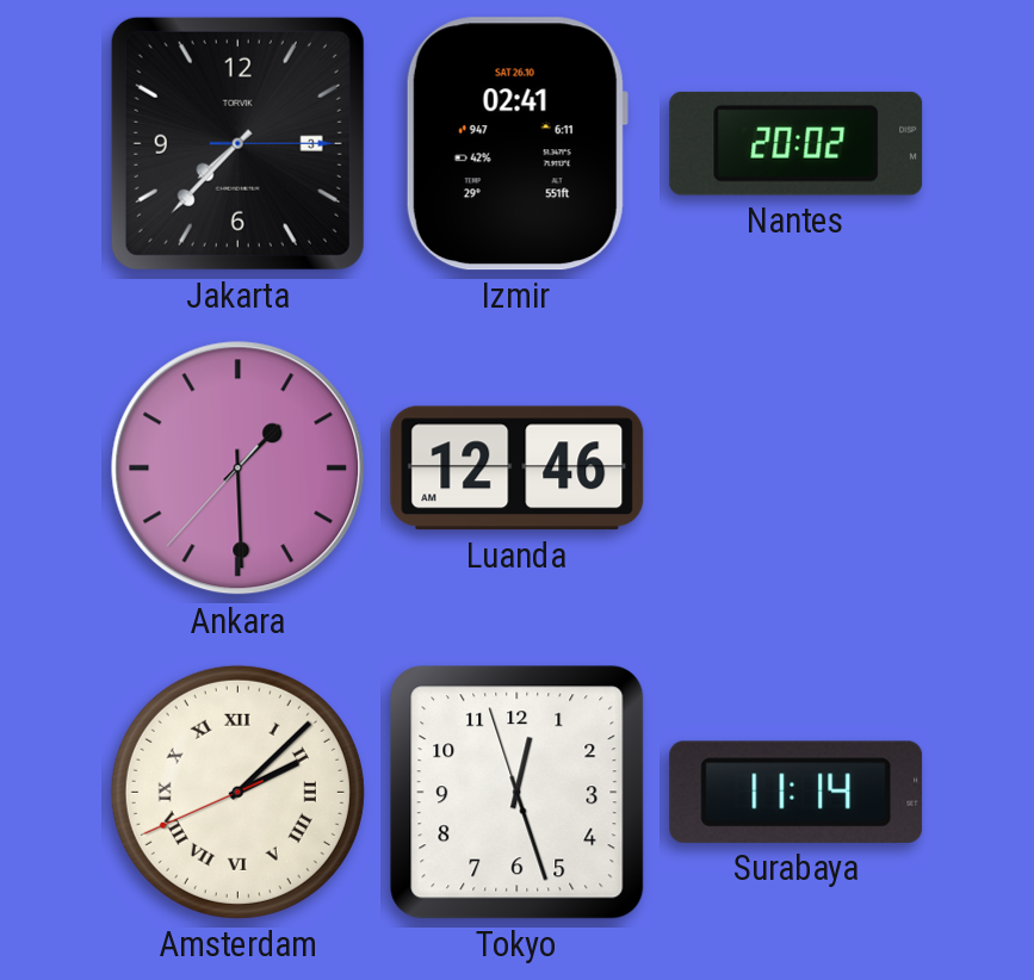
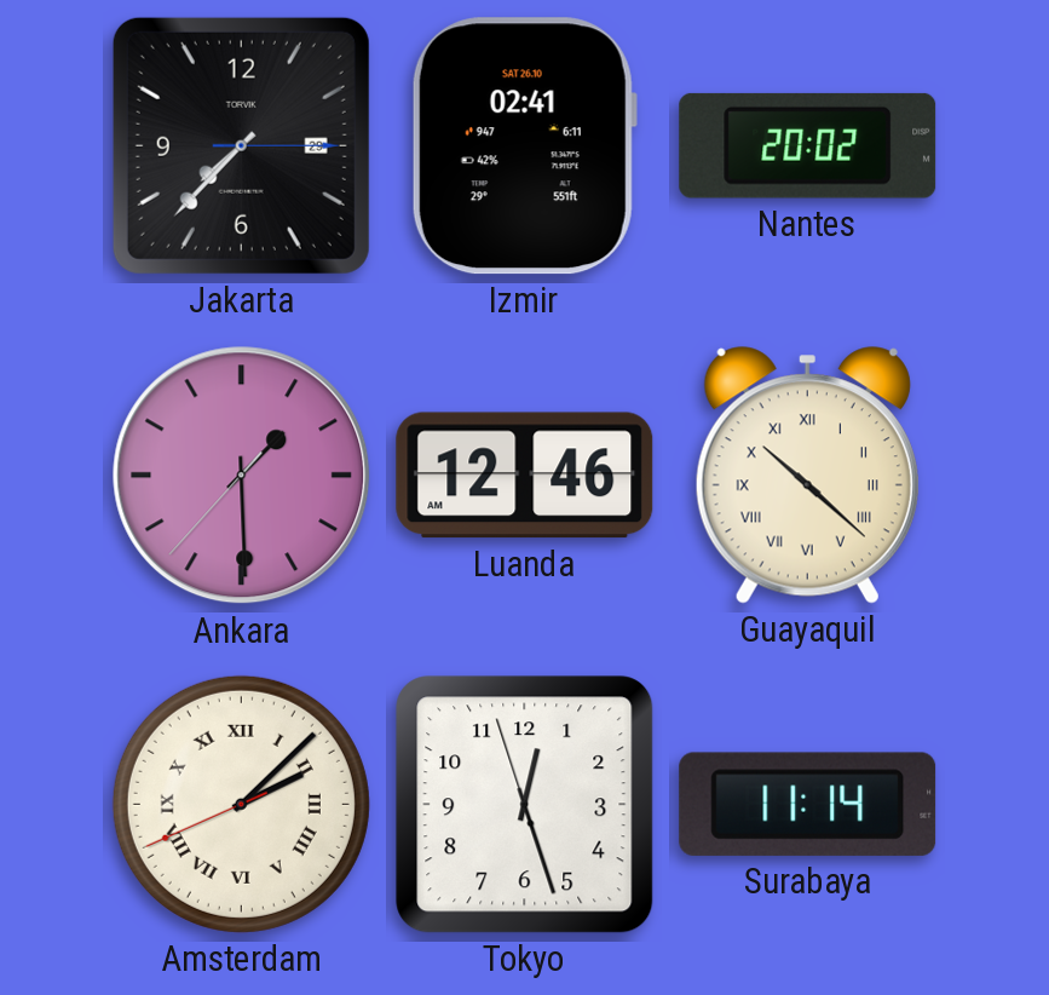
Jakarta date: 3 -> 29 (241, 145)
Guayaquil: none -> 10:22 (807, 476)
